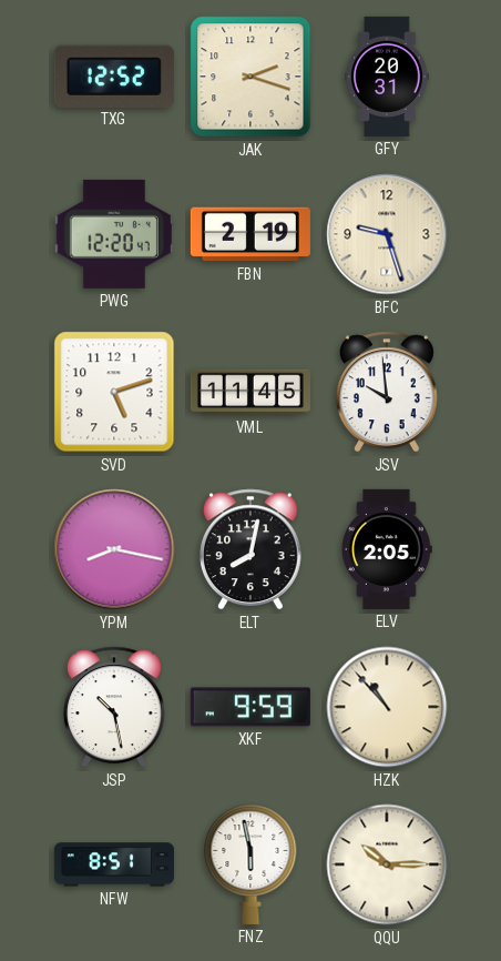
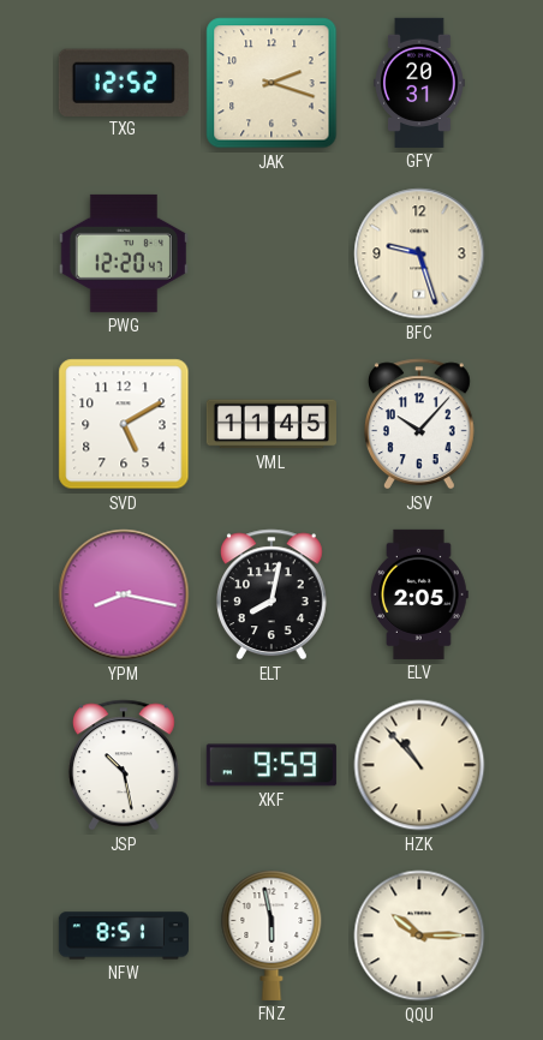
FBN: 2:19 -> none (250, 234)
SVD: 5:12 -> 5:10 (124, 424)
JSV: 9:59 -> 10:07 (419, 424)
